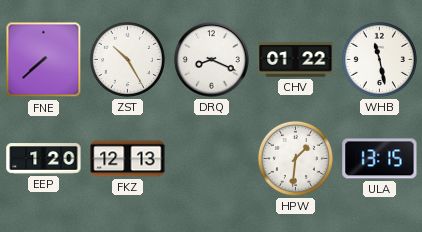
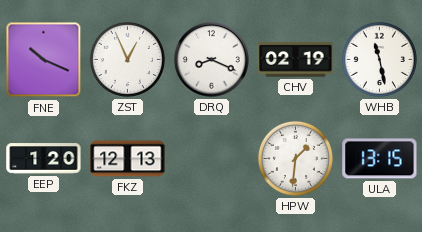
FNE: 7:38 -> 10:19 (44, 60)
ZST: 10:25 -> 12:56 (127, 59)
CHV: 01:22 -> 02:19 (296, 60)
